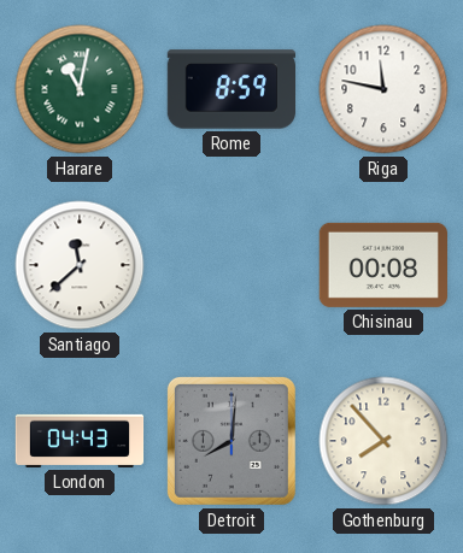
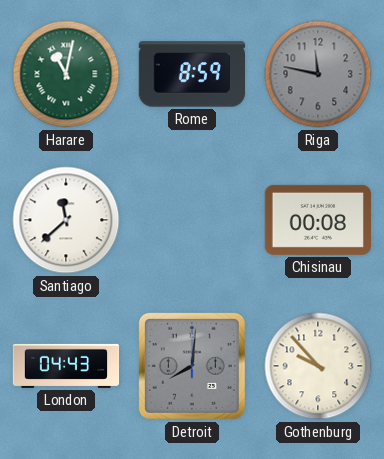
Riga dial: white -> grey (318, 74)
Gothenburg: 7:53 -> 9:53 (318, 366)
